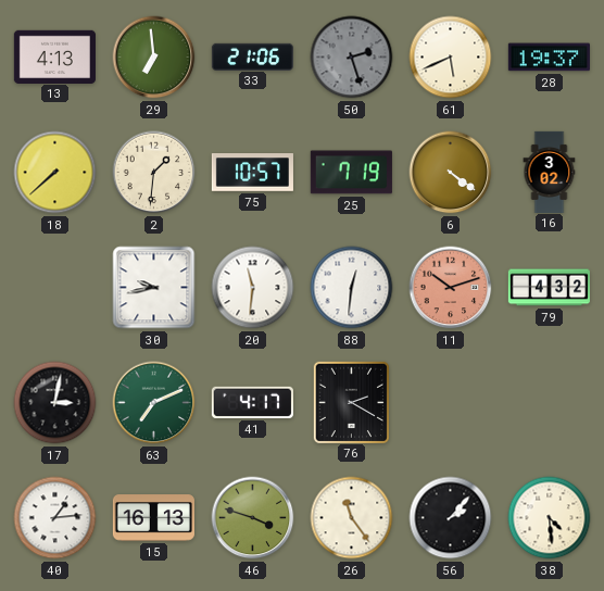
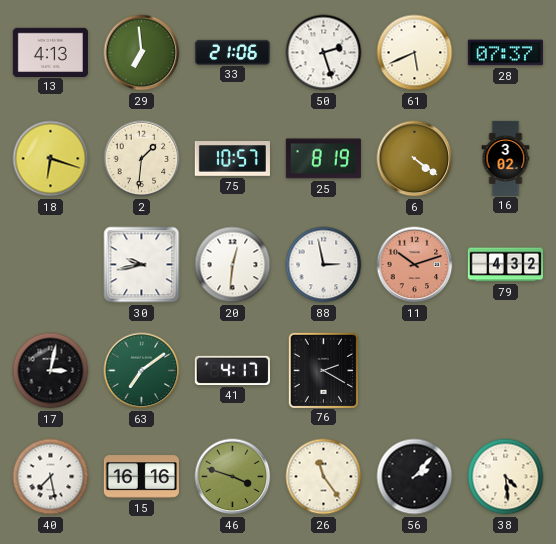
50 dial: grey -> white (324, 53)
28: 19:37 -> 07:37 (505, 53)
18: 7:38 -> 6:18 (51, 159)
25: 7:19 -> 8:19 (323, 159)
20: 11:31 -> 12:31 (233, 265)
88: 12:31 -> 2:58 (324, 265)
63: 7:11 -> 7:09 (142, 371)
40: 1:14 -> 7:28 (51, 477)
15: 16:13 -> 16:16 (141, 477)
